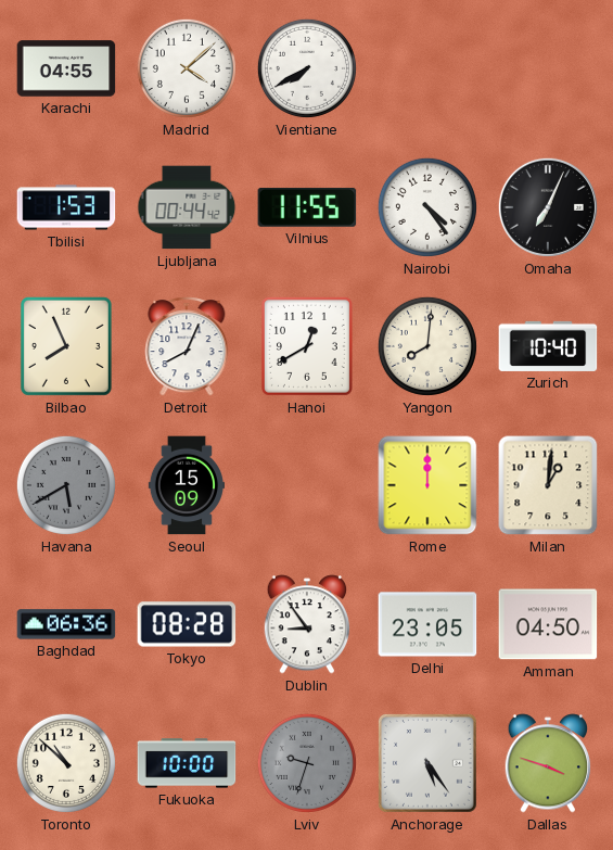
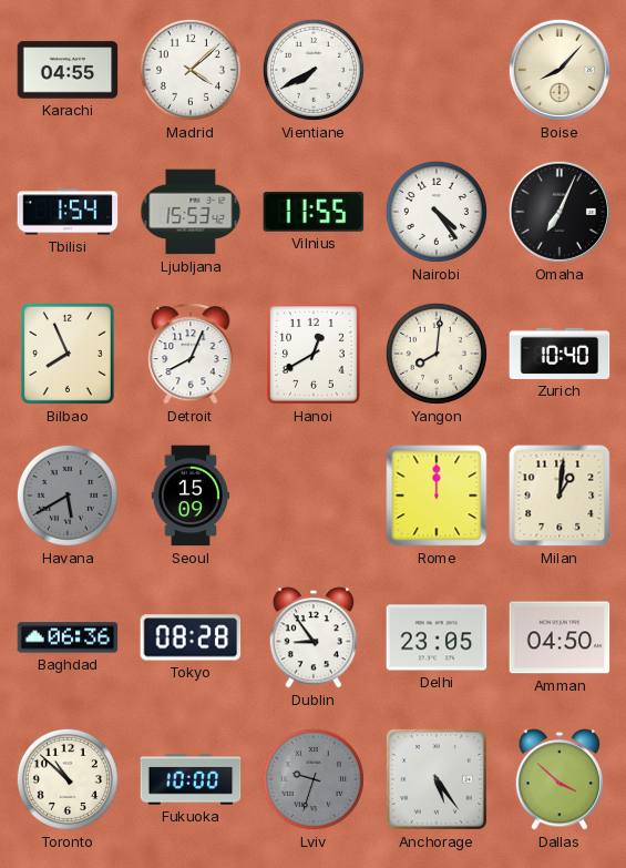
Boise: none -> 8:07 (560, 70)
Tbilisi: 1:53 -> 1:54 (68, 212)
Ljubljana: 00:44 -> 15:53 (191, 212)
Dallas: 3:48 -> 3:52 (560, 779)
